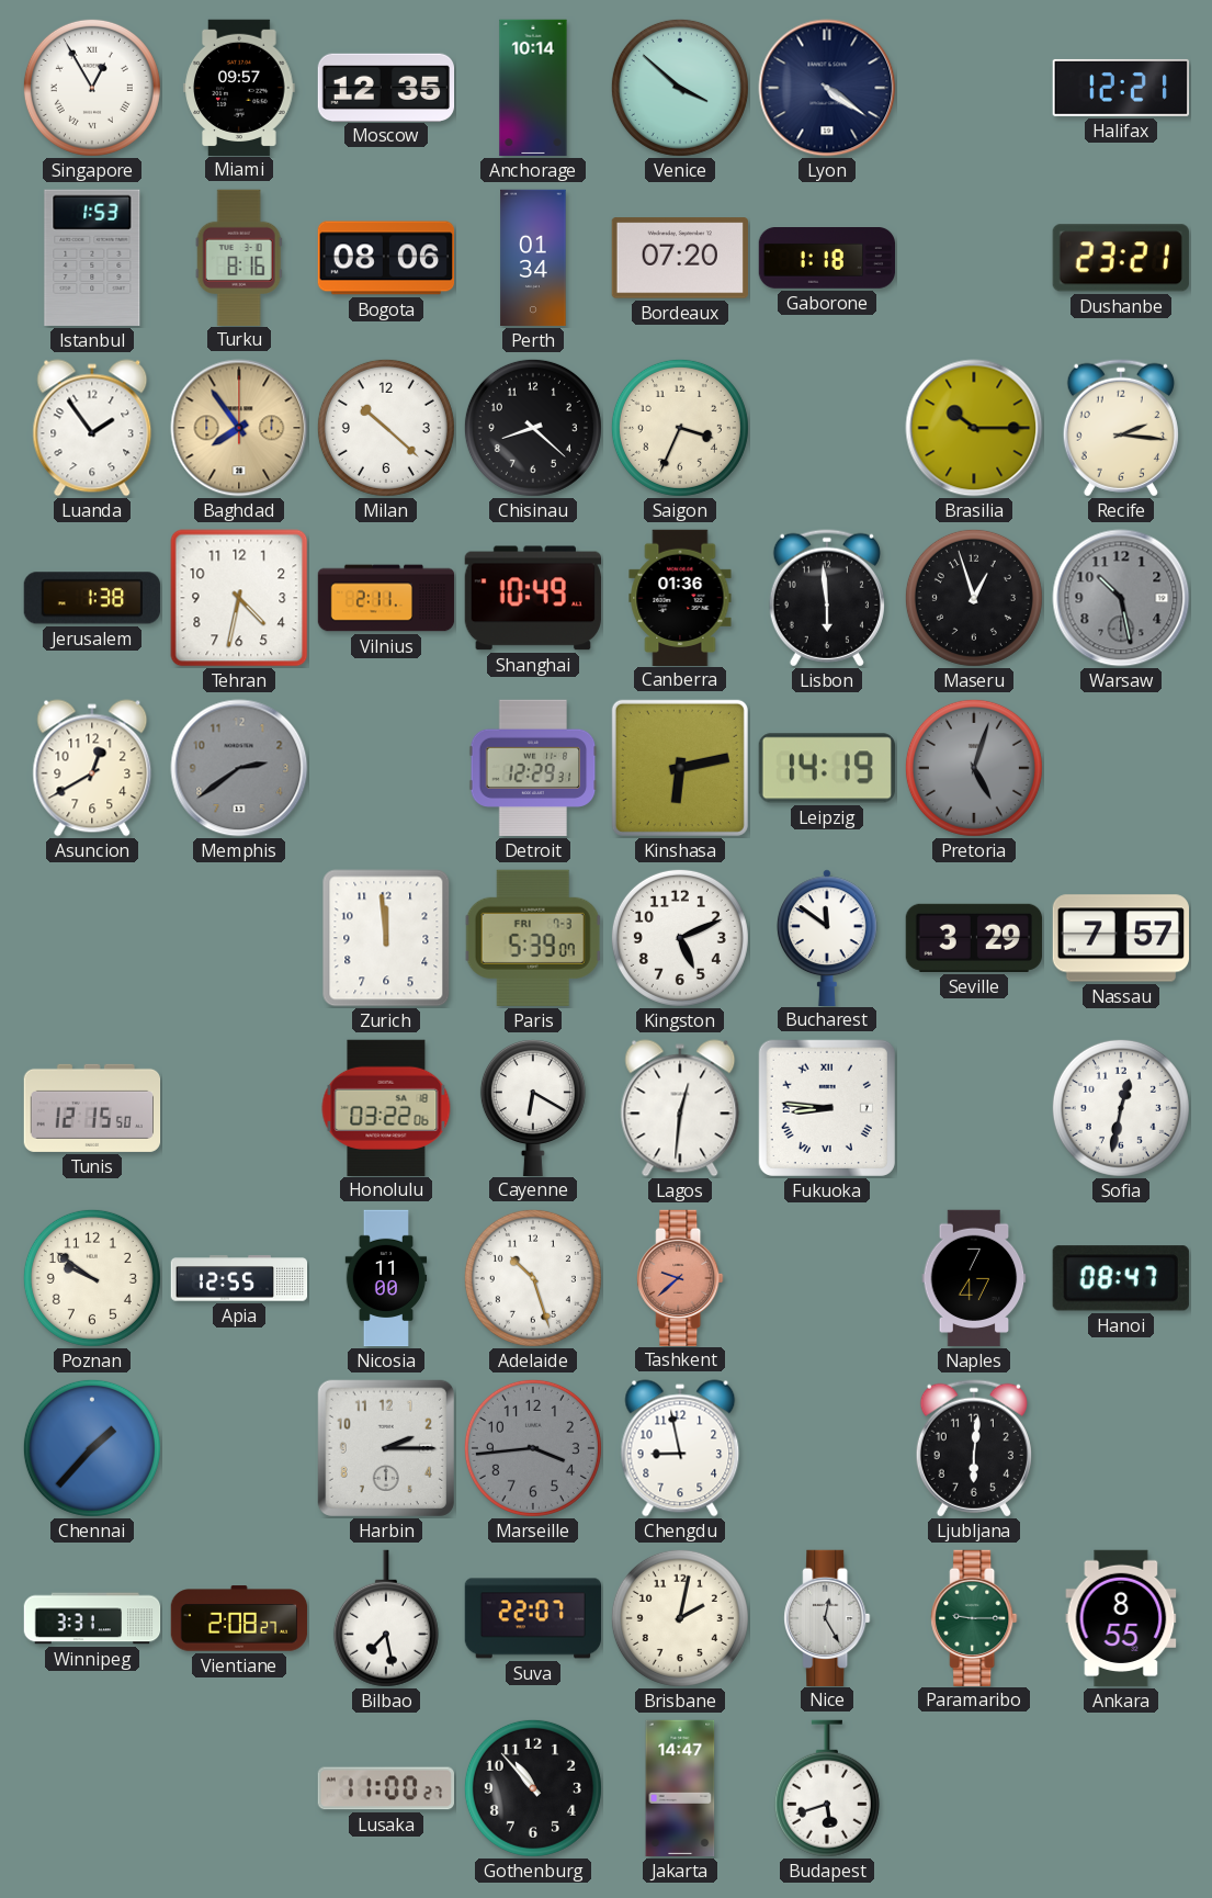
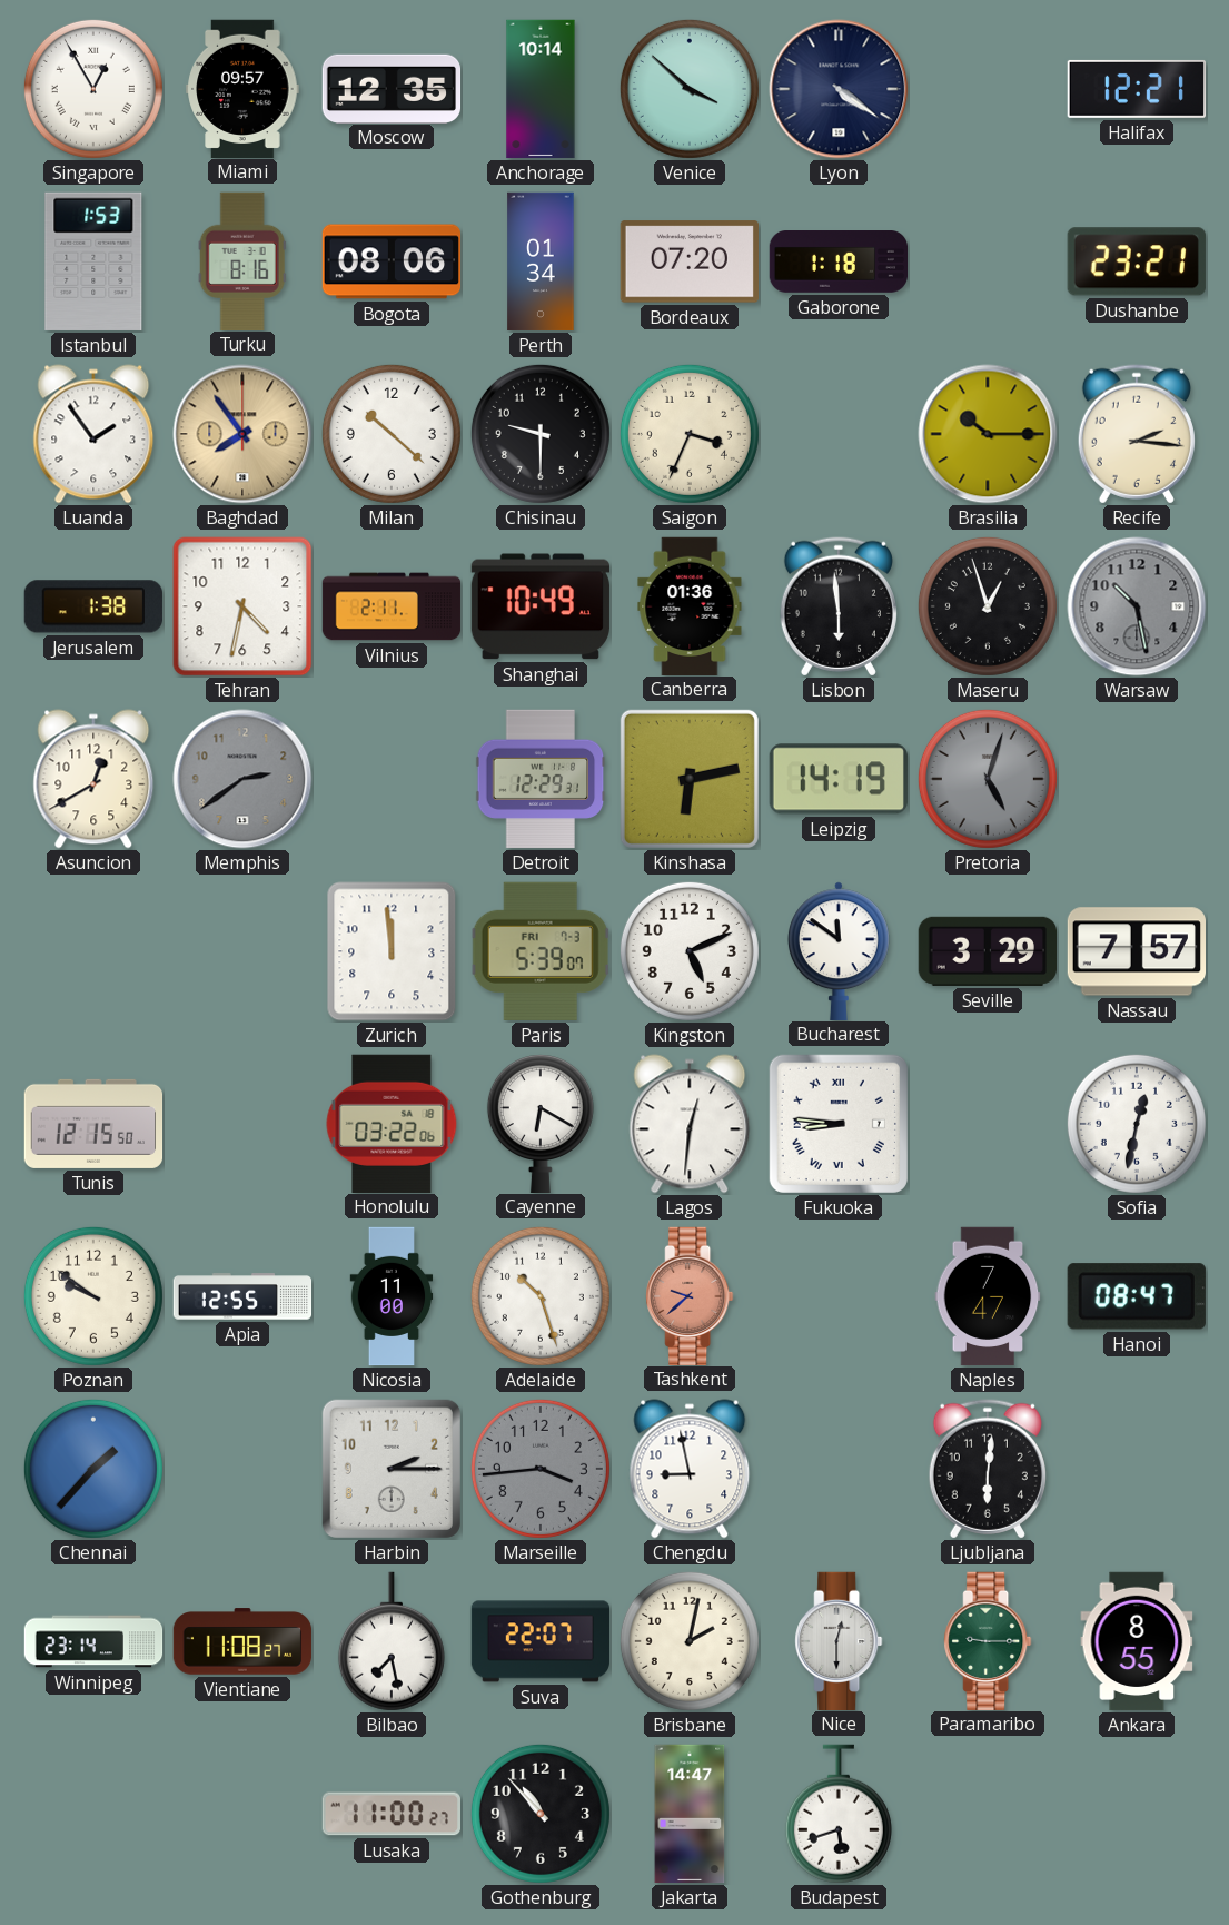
Chisinau: 8:22 -> 9:30 (541, 434)
Winnipeg: 3:31 -> 23:14 (93, 1641)
Vientiane: 2:08 -> 11:08 (242, 1641)
Nice: 12:25 -> 12:30 (839, 1640)
